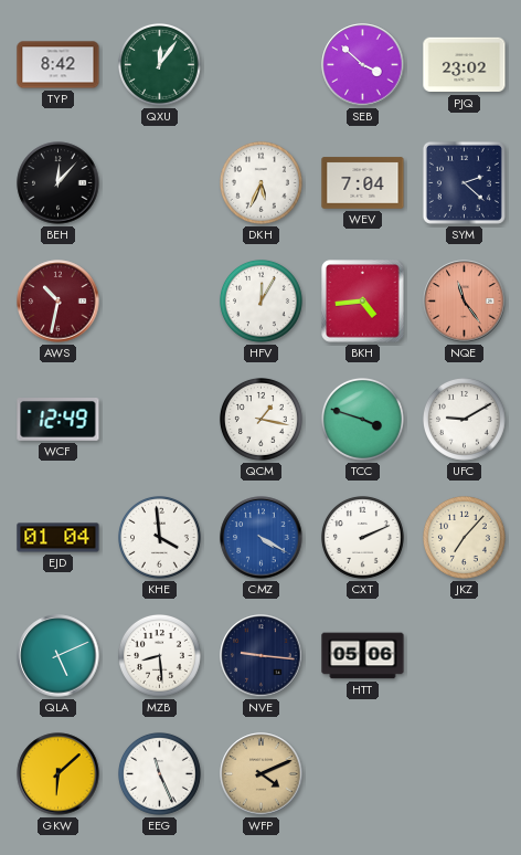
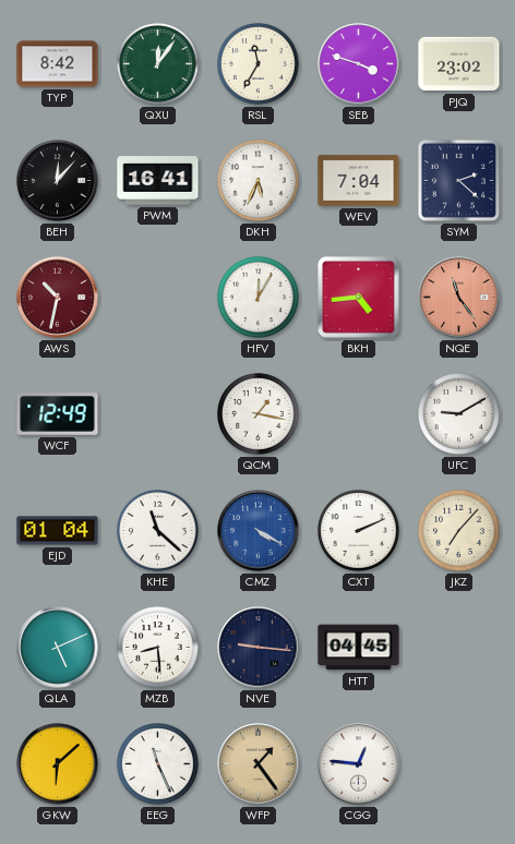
RSL: none -> 11:35 (259, 64)
SEB: 3:52 -> 3:48 (359, 64)
PWM: none -> 16:41 (158, 181)
TCC: 3:48 -> none (363, 420)
KHE: 3:59 -> 11:22 (158, 531)
HTT: 05:06 -> 04:45 (359, 648)
WFP: 4:11 -> 1:24 (259, 764)
CGG: none -> 12:46 (359, 764)
